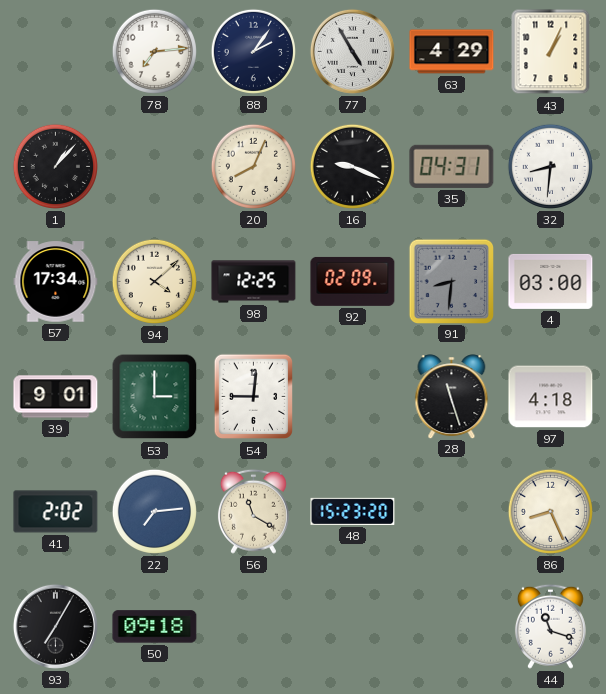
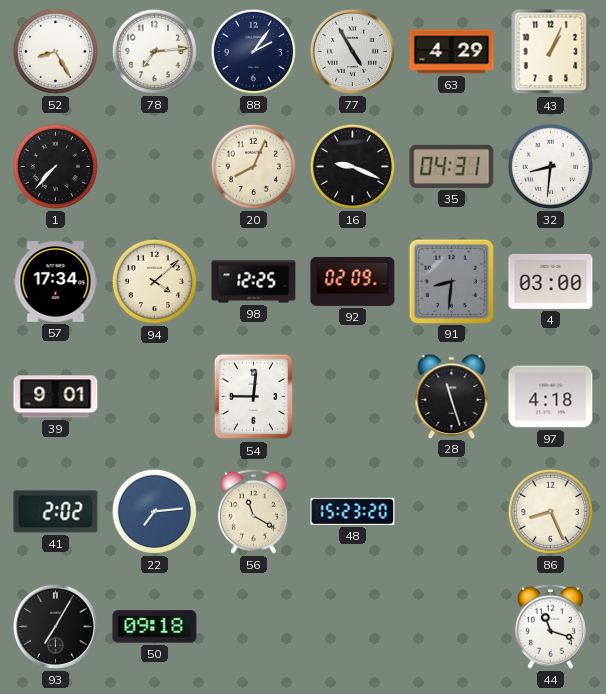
52: none -> 8:25 (55, 51)
1: 1:07 -> 7:37 (55, 166)
53: 3:00 -> none (155, 397)
